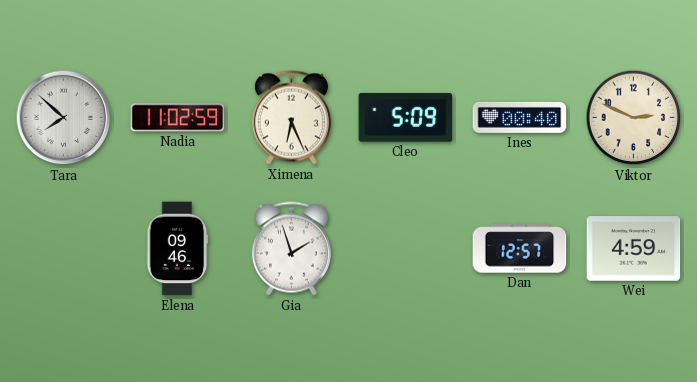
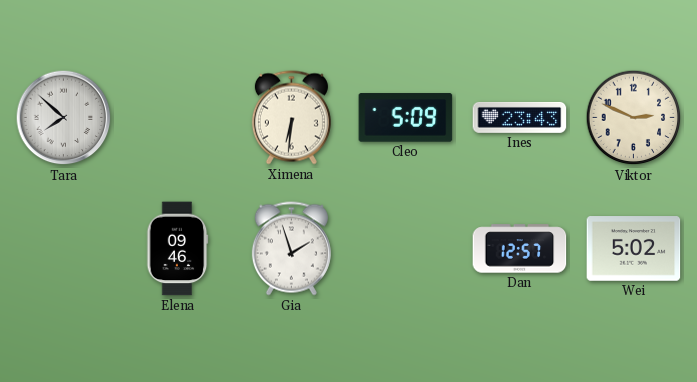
Nadia: 11:02 -> none (178, 118)
Ximena: 6:26 -> 6:31 (291, 118)
Ines: 00:40 -> 23:43 (520, 117)
Wei: 4:59 -> 5:02 (634, 249)
